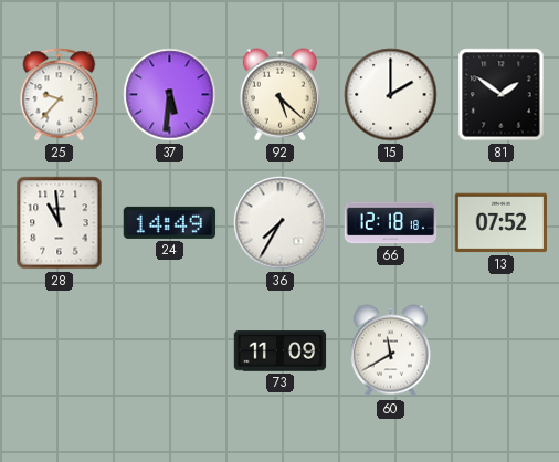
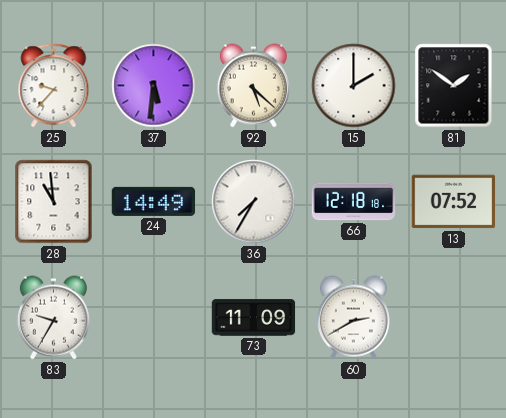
83: none -> 9:35 (53, 318)
60: 11:40 -> 2:40 (353, 318)
